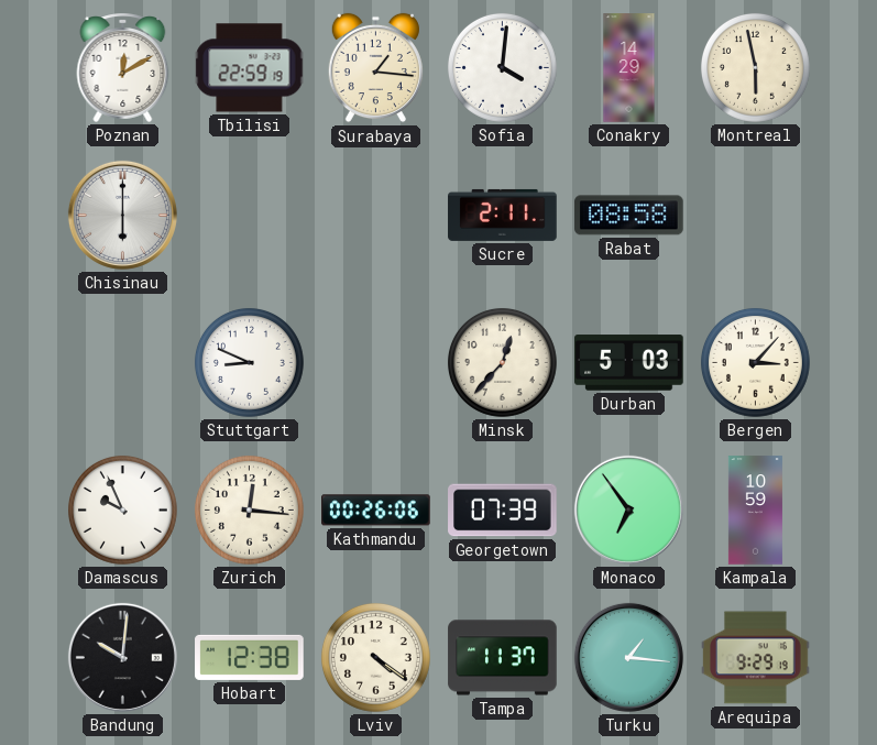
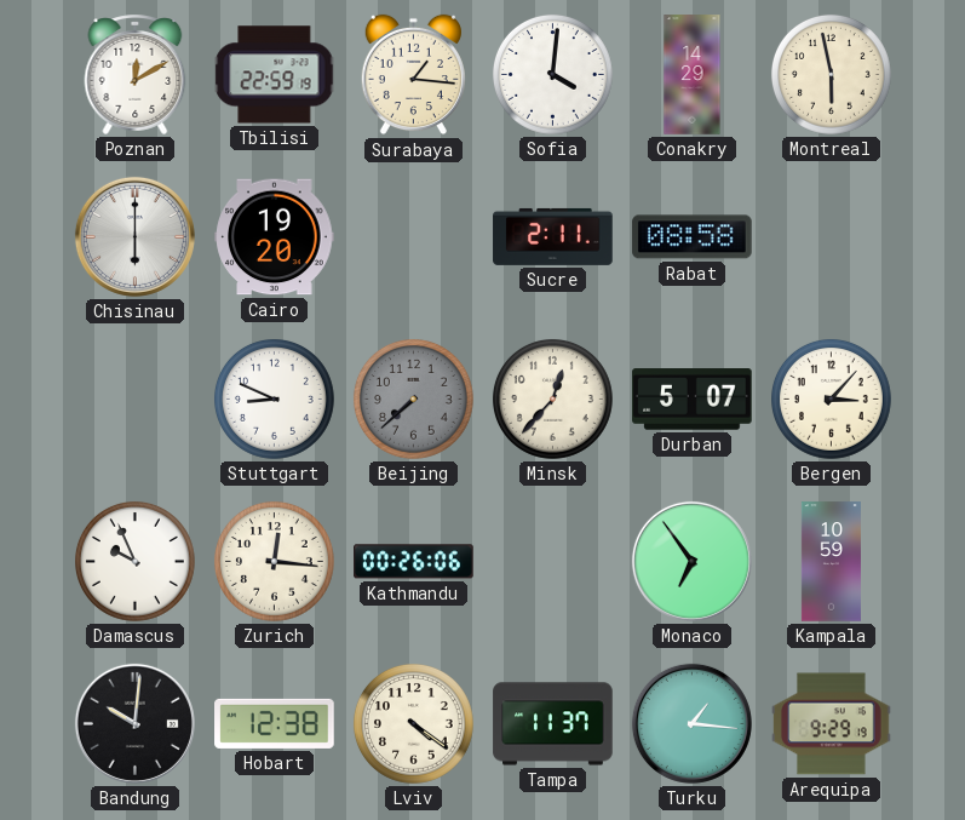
Cairo: none -> 19:20 (275, 237)
Beijing: none -> 7:38 (413, 398)
Durban: 5:03 -> 5:07 (693, 400)
Georgetown: 07:39 -> none (503, 511)
